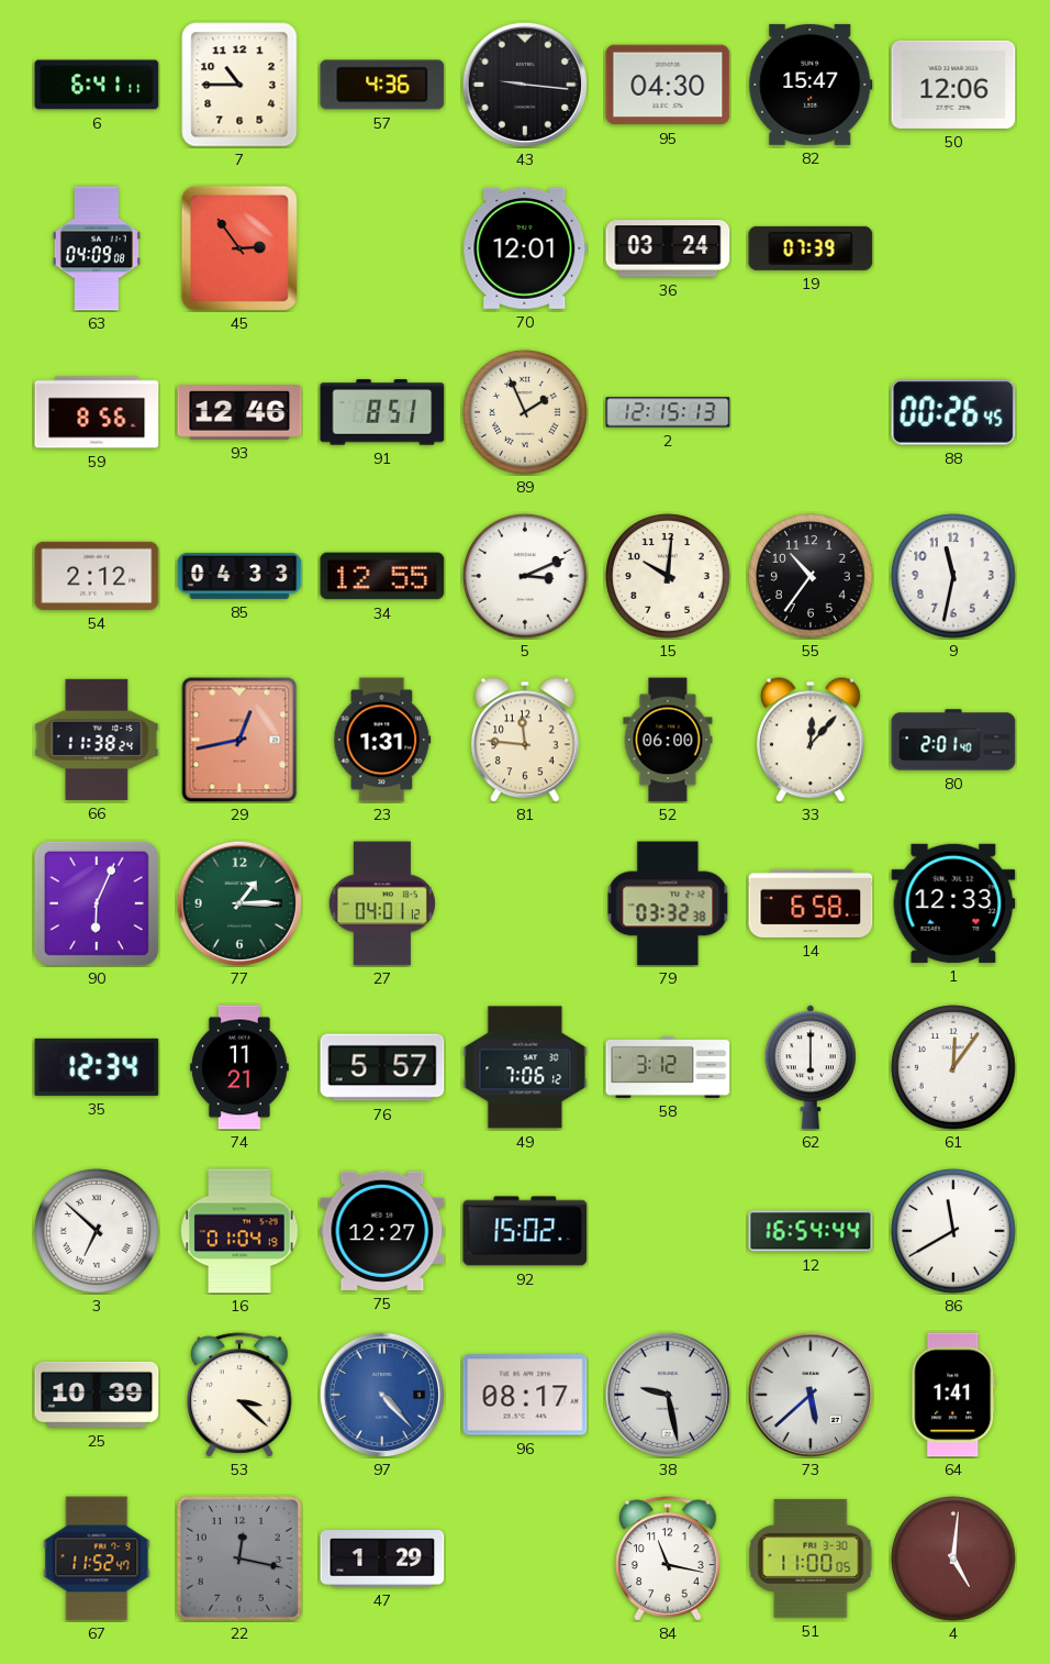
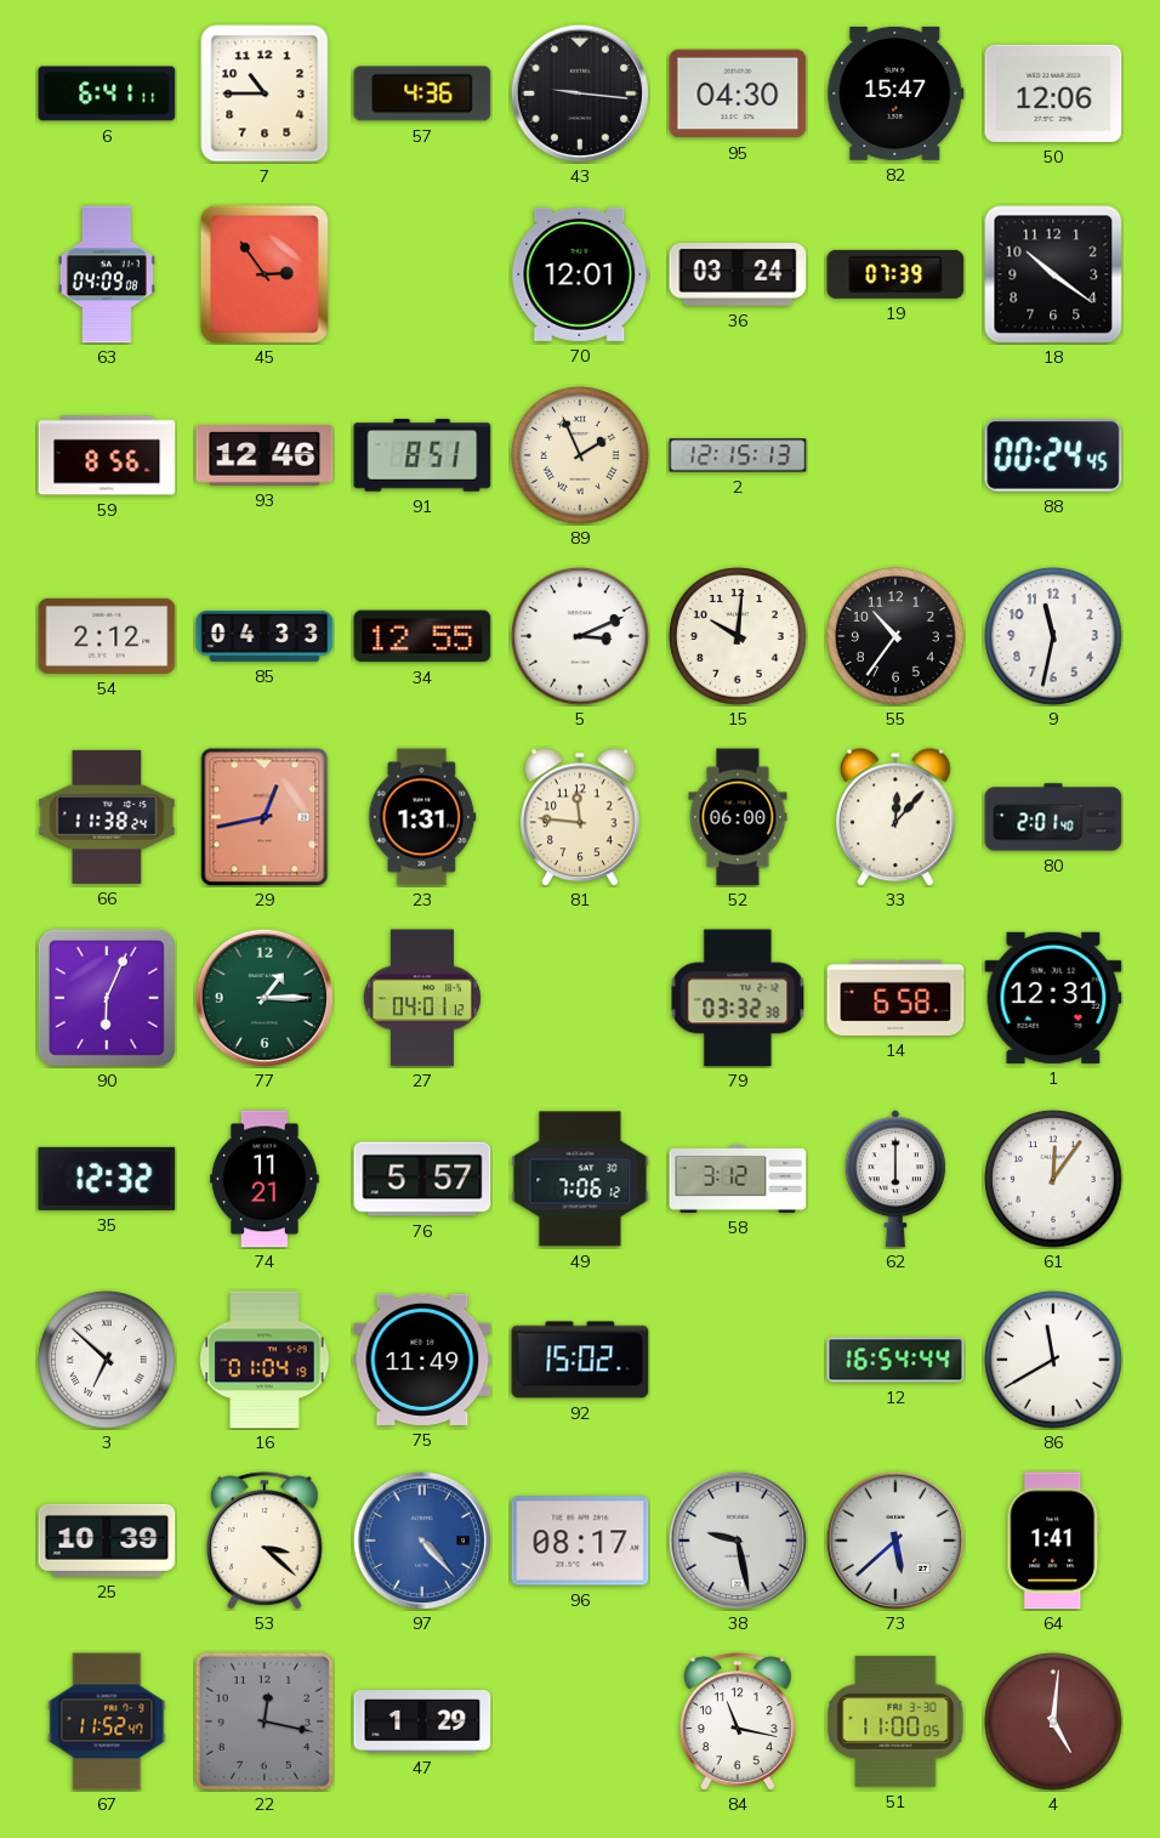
18: none -> 10:21 (1053, 274)
88: 00:26 -> 00:24 (1053, 455)
1: 12:33 -> 12:31 (1053, 998)
35: 12:34 -> 12:32 (107, 1179)
75: 12:27 -> 11:49 (422, 1360)
